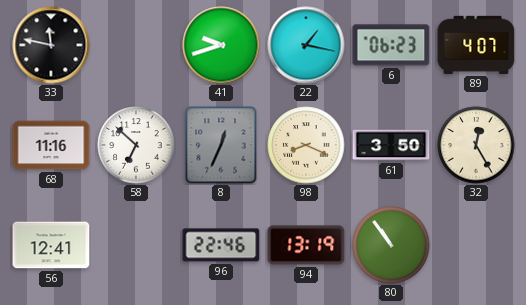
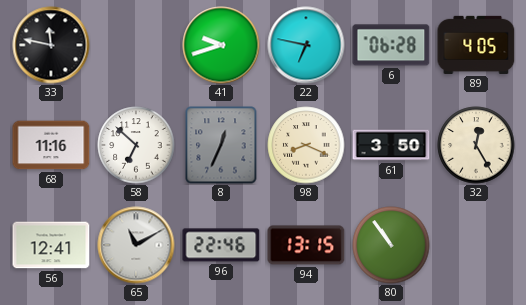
22: 1:17 -> 6:47 (306, 45)
6: 06:23 -> 06:28 (391, 45)
89: 4:07 -> 4:05 (476, 45)
65: none -> 11:10 (136, 245)
94: 13:19 -> 13:15 (306, 245)
